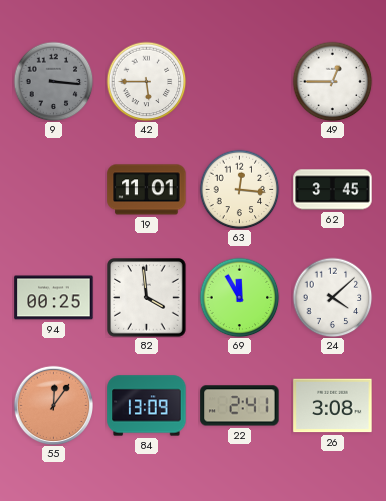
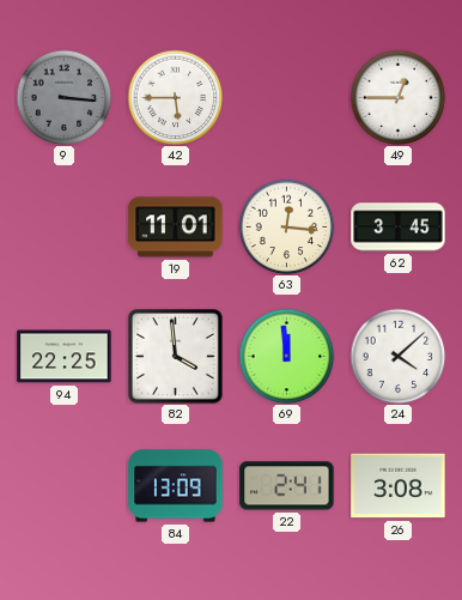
94: 00:25 -> 22:25 (65, 357)
69: 11:55 -> 11:59 (286, 356)
55: 12:06 -> none (53, 405)
